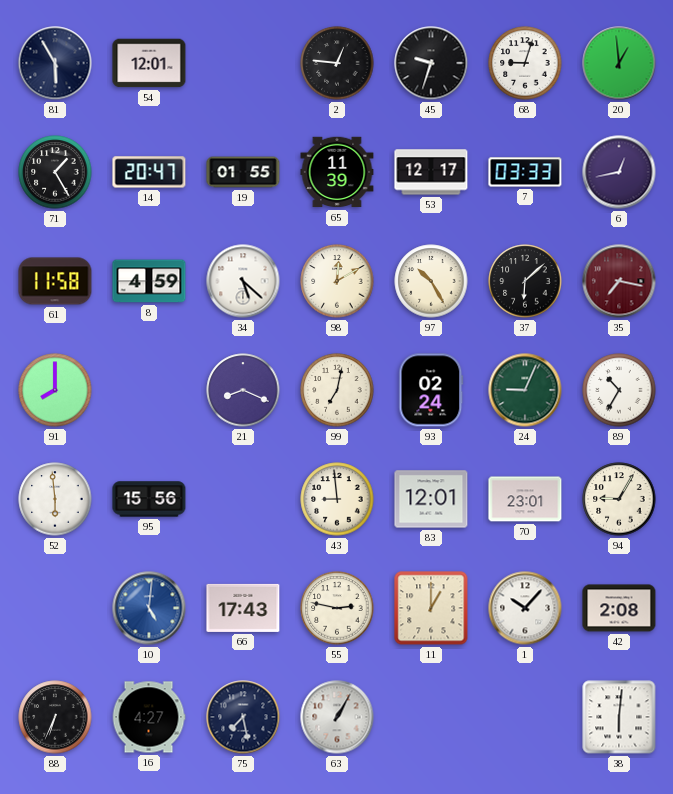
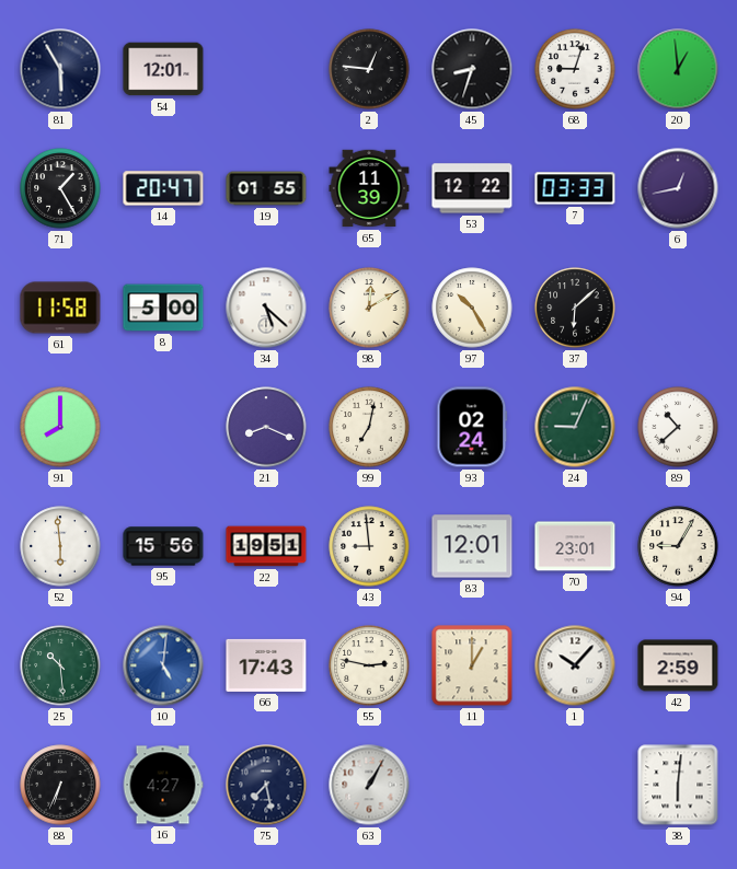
45: 9:33 -> 8:33 (472, 69)
53: 12:17 -> 12:22 (472, 188)
8: 4:59 -> 5:00 (163, 308)
35: 7:17 -> none (619, 281)
89: 10:35 -> 10:38 (678, 427)
22: none -> 19:51 (266, 546)
25: none -> 10:29 (60, 665)
42: 2:08 -> 2:59 (678, 665)
